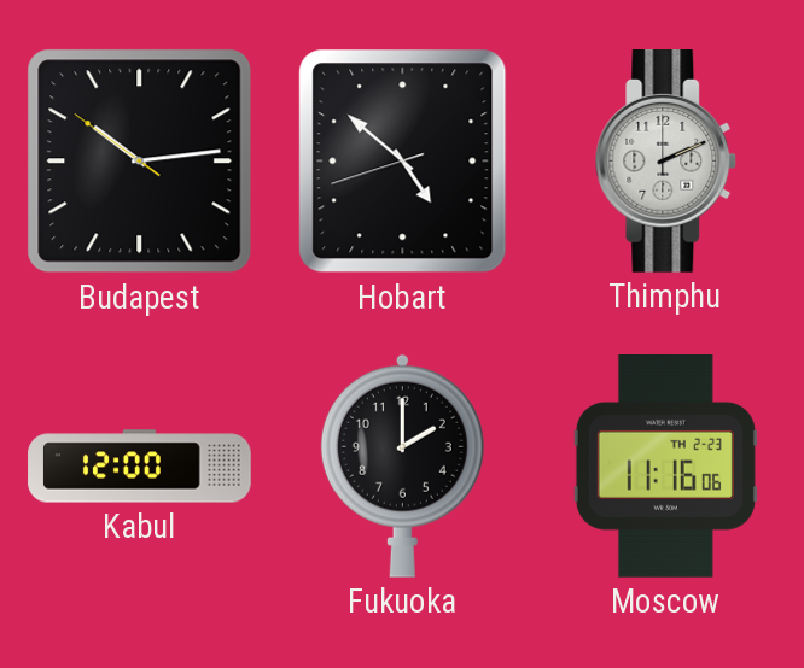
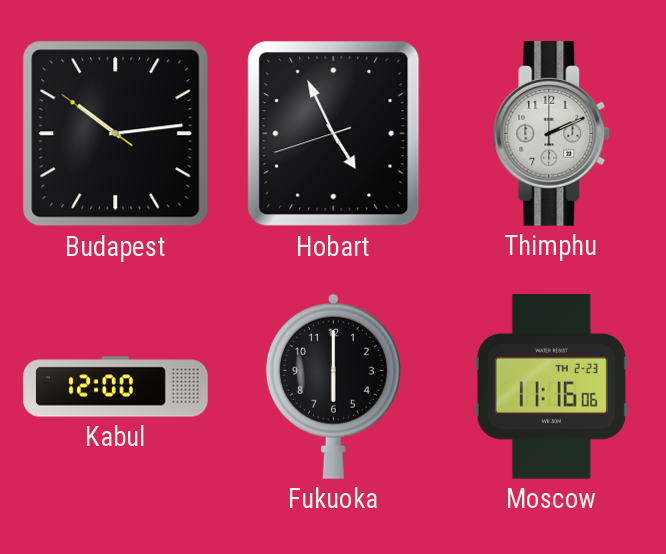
Hobart: 4:51 -> 4:55 (334, 134)
Fukuoka: 2:00 -> 6:00 (333, 386)
